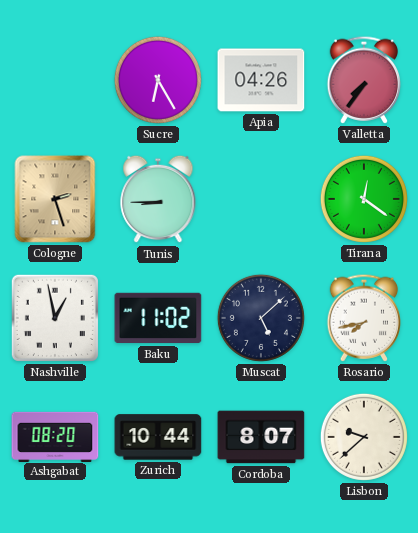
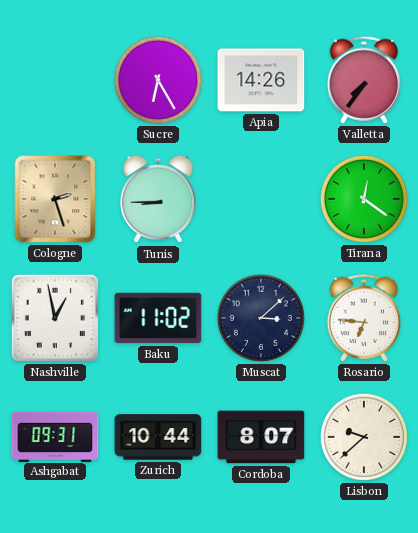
Apia: 04:26 -> 14:26 (261, 80)
Muscat: 5:08 -> 3:08 (261, 318)
Rosario: 7:43 -> 6:46 (364, 318)
Ashgabat: 08:20 -> 09:31 (55, 436)
